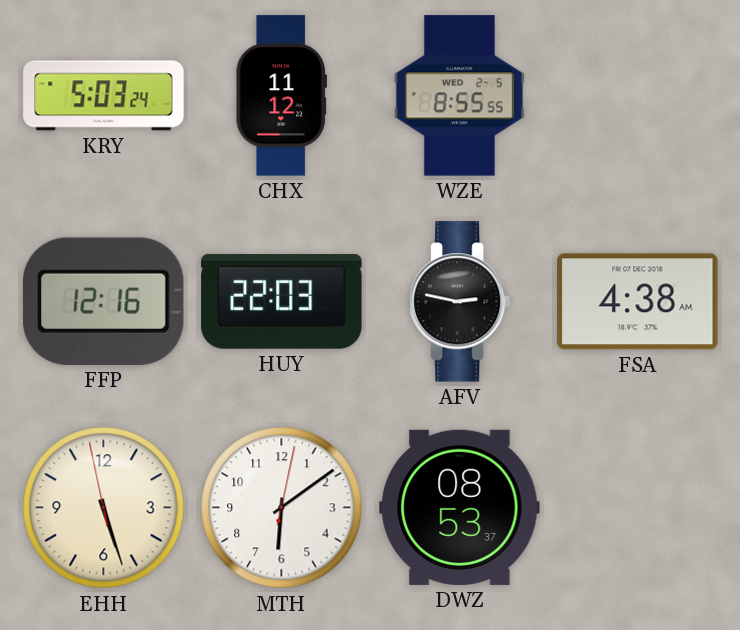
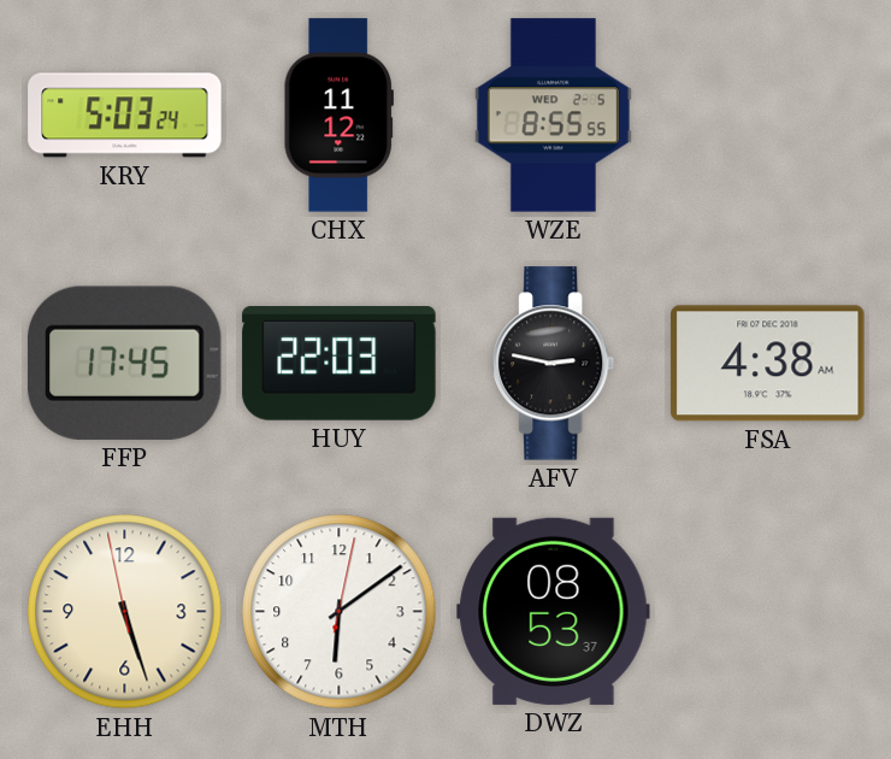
FFP: 12:16 -> 17:45 (124, 363)
